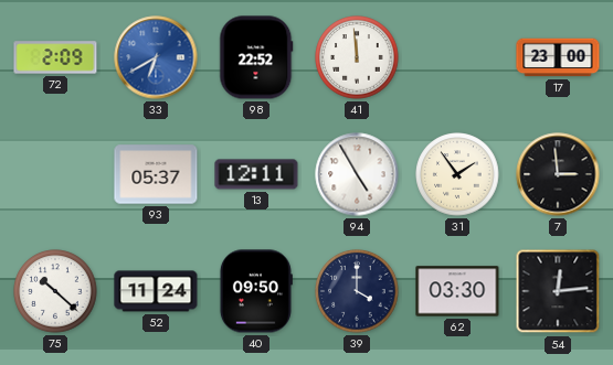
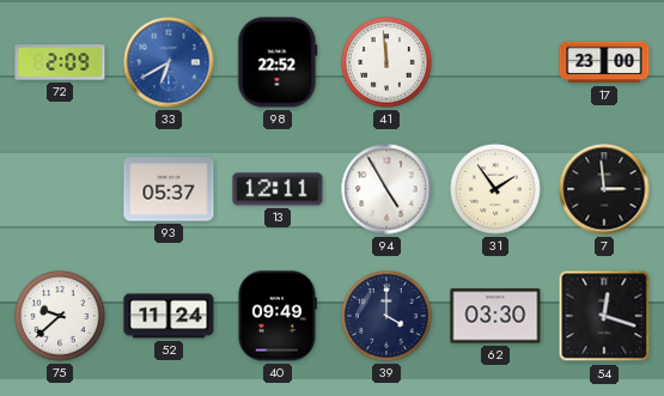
75: 10:22 -> 9:38 (60, 316)
40: 09:50 -> 09:49 (276, 316)
54: 12:14 -> 12:18 (604, 316)
